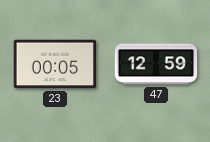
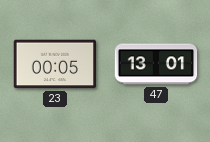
47: 12:59 -> 13:01 (156, 64)
